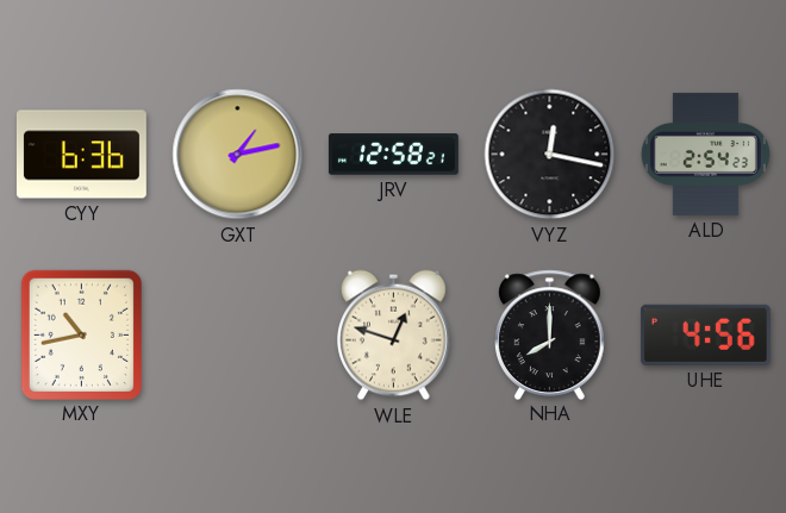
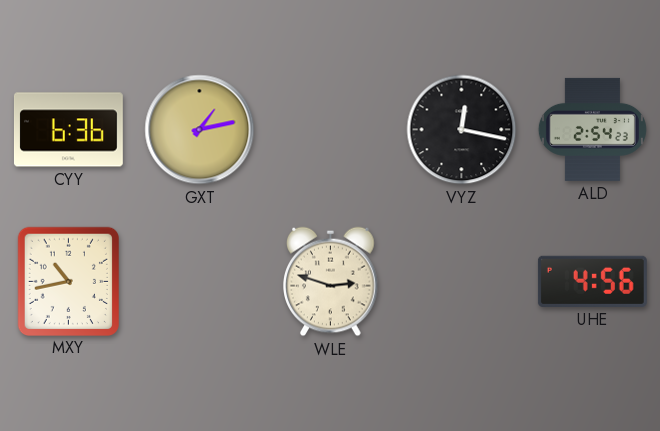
JRV: 12:58 -> none (394, 155)
WLE: 12:48 -> 2:48 (331, 282)
NHA: 8:00 -> none (550, 334)
